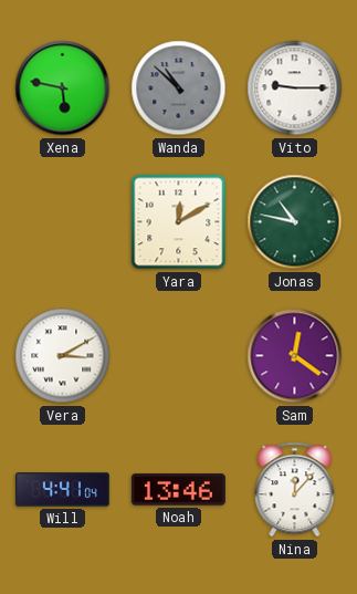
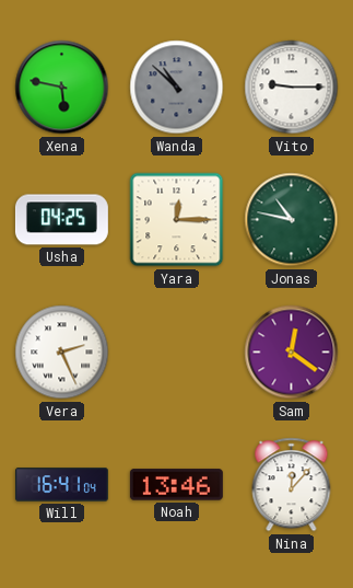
Usha: none -> 04:25 (61, 220)
Yara: 12:10 -> 12:15 (177, 220)
Vera: 3:10 -> 2:26 (62, 353)
Will: 4:41 -> 16:41 (61, 485)
